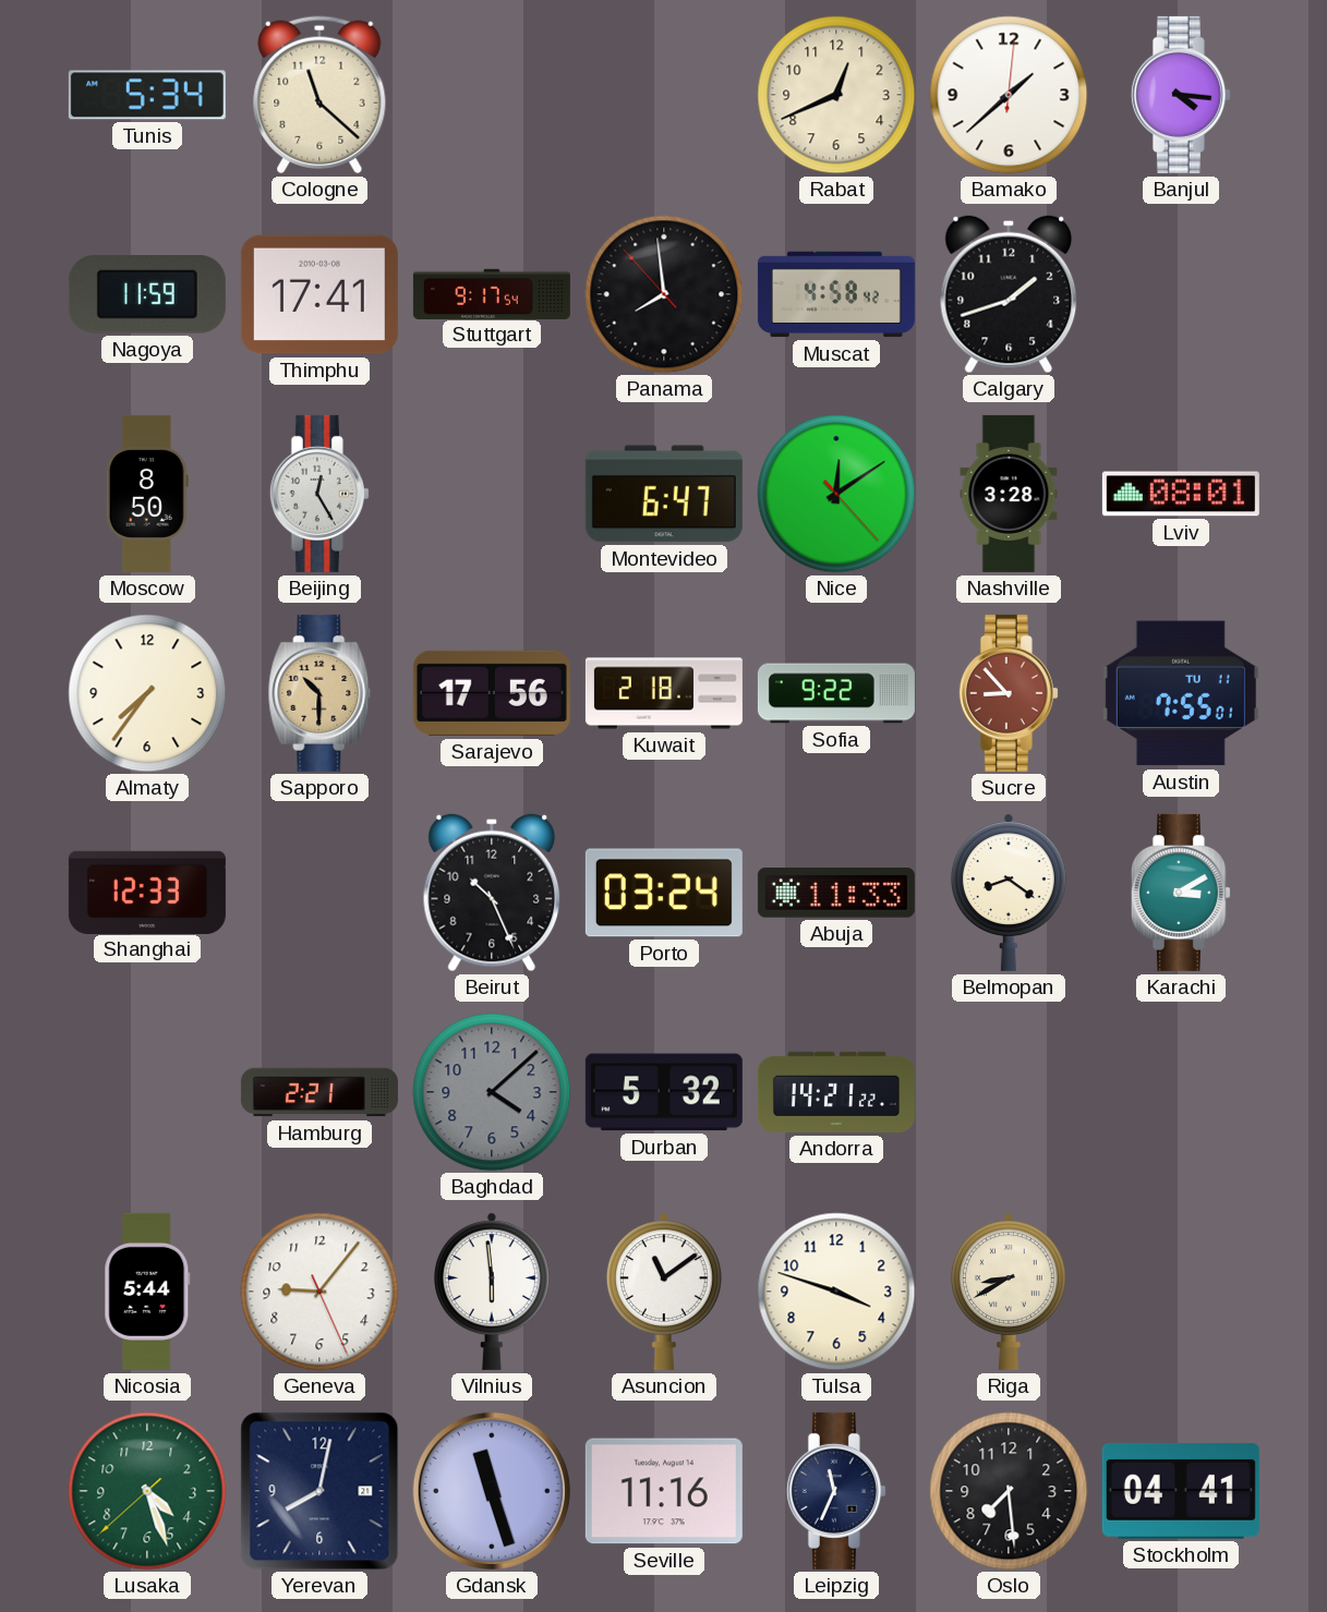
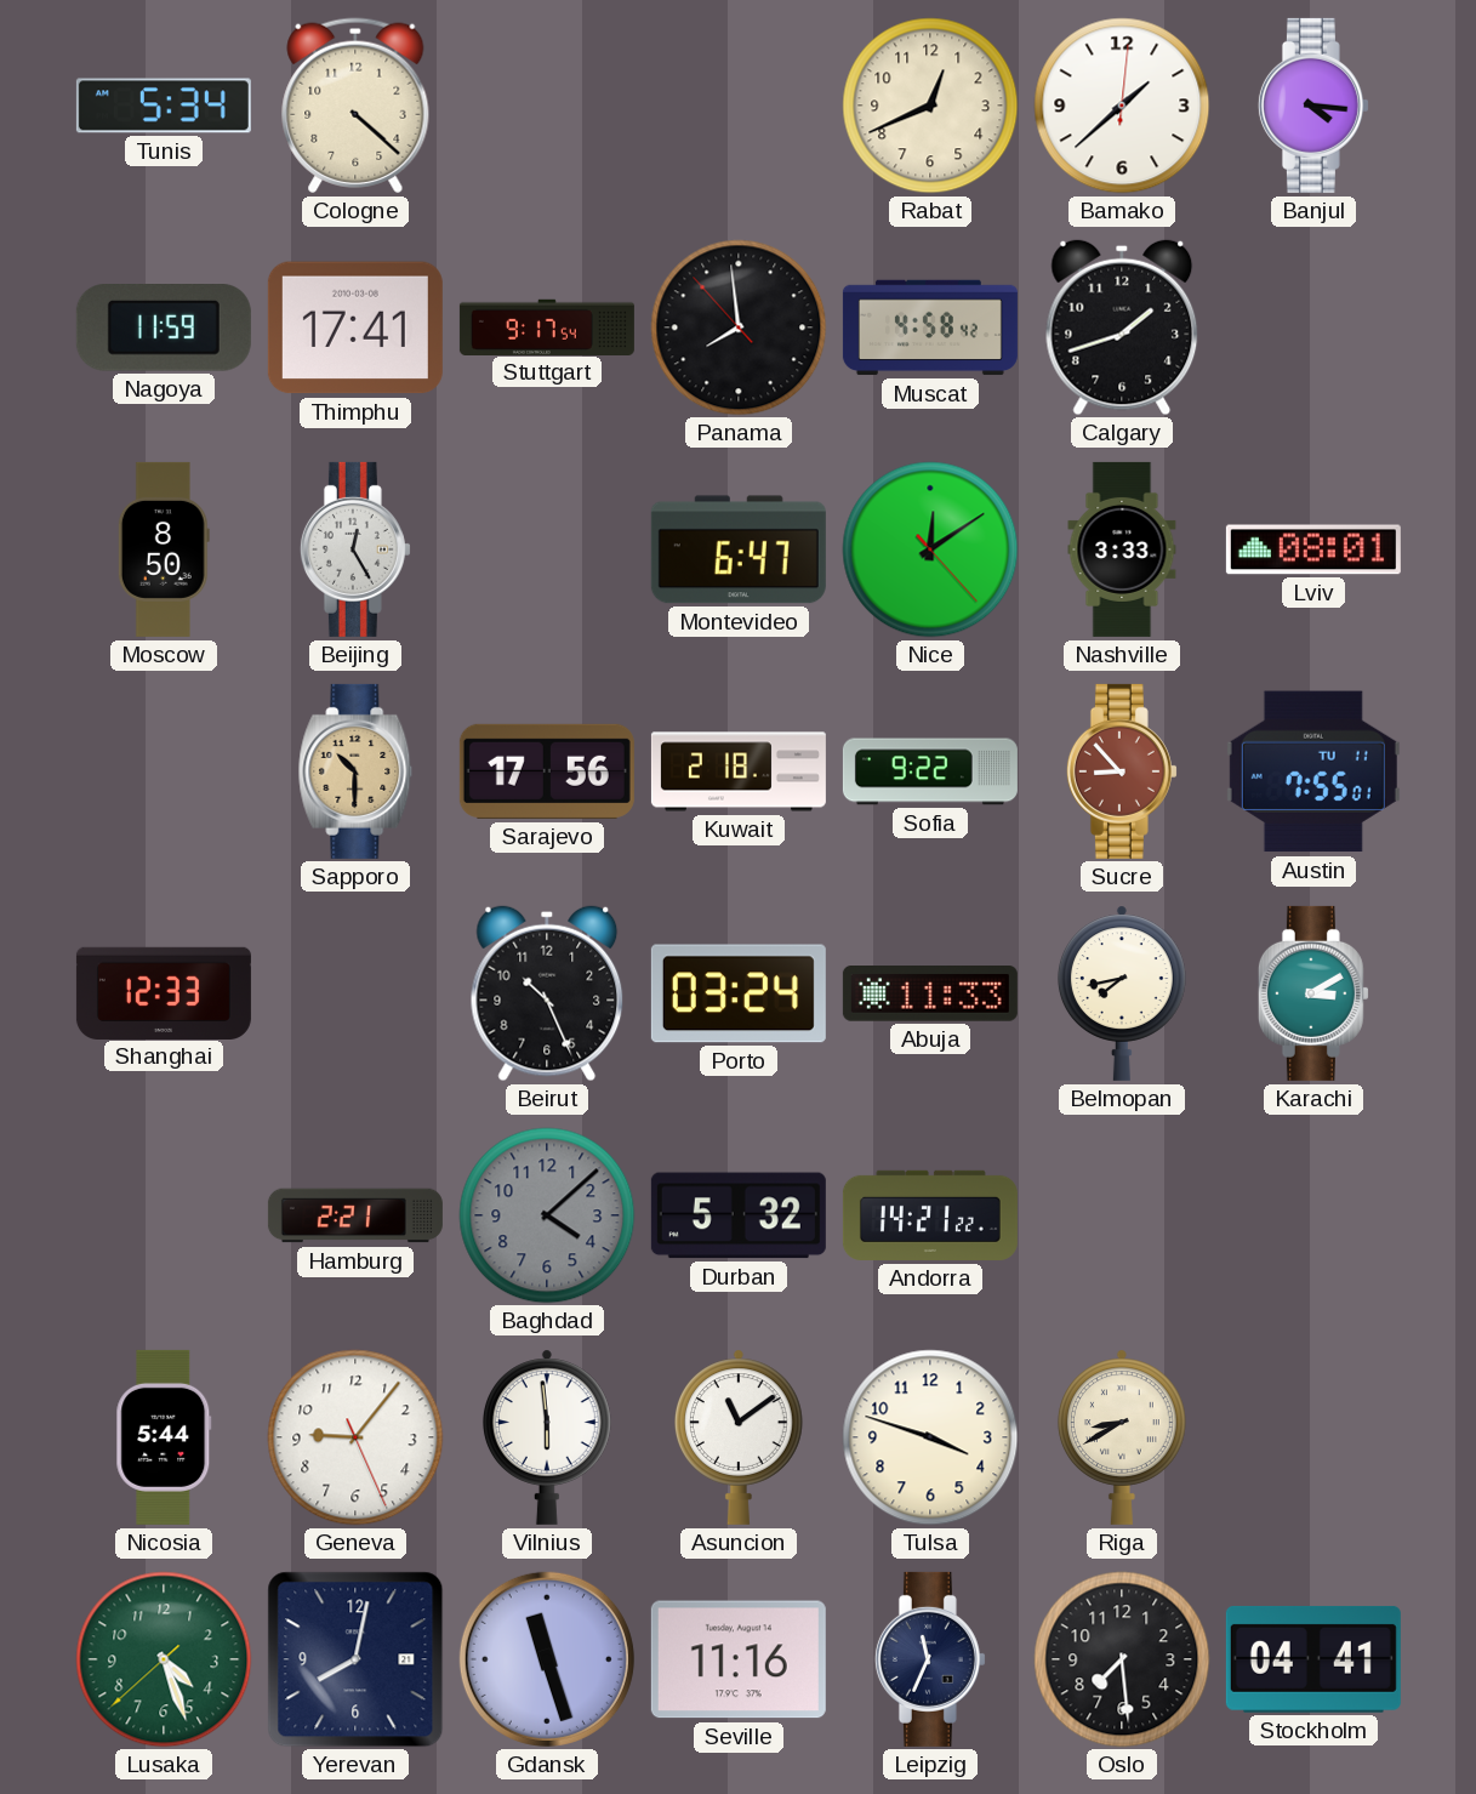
Cologne: 11:22 -> 4:22 (355, 106)
Nashville: 3:28 -> 3:33 (1122, 549)
Almaty: 7:36 -> none (147, 693)
Belmopan: 8:21 -> 7:43 (1122, 993)
